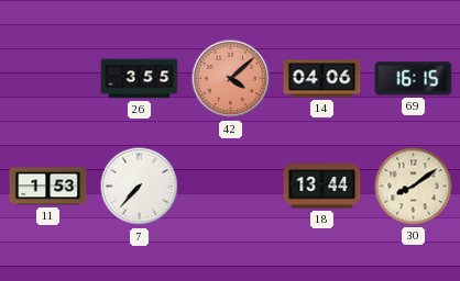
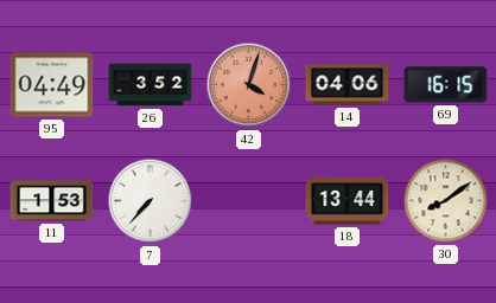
95: none -> 04:49 (52, 85)
26: 3:55 -> 3:52 (151, 85)
42: 4:08 -> 4:03 (249, 85)
